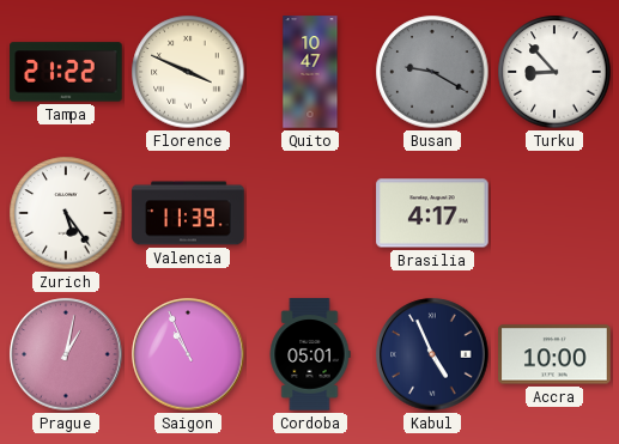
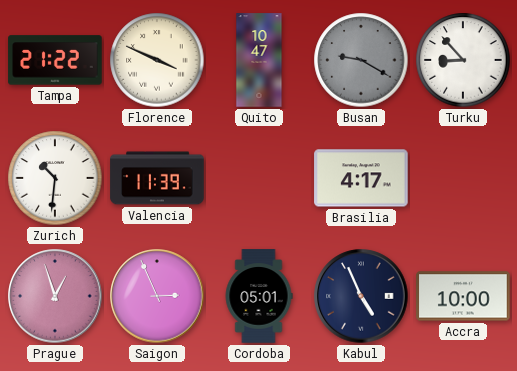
Zurich: 5:24 -> 10:31 (55, 178)
Prague: 1:02 -> 12:57 (55, 296)
Saigon: 10:56 -> 2:56 (157, 296)
